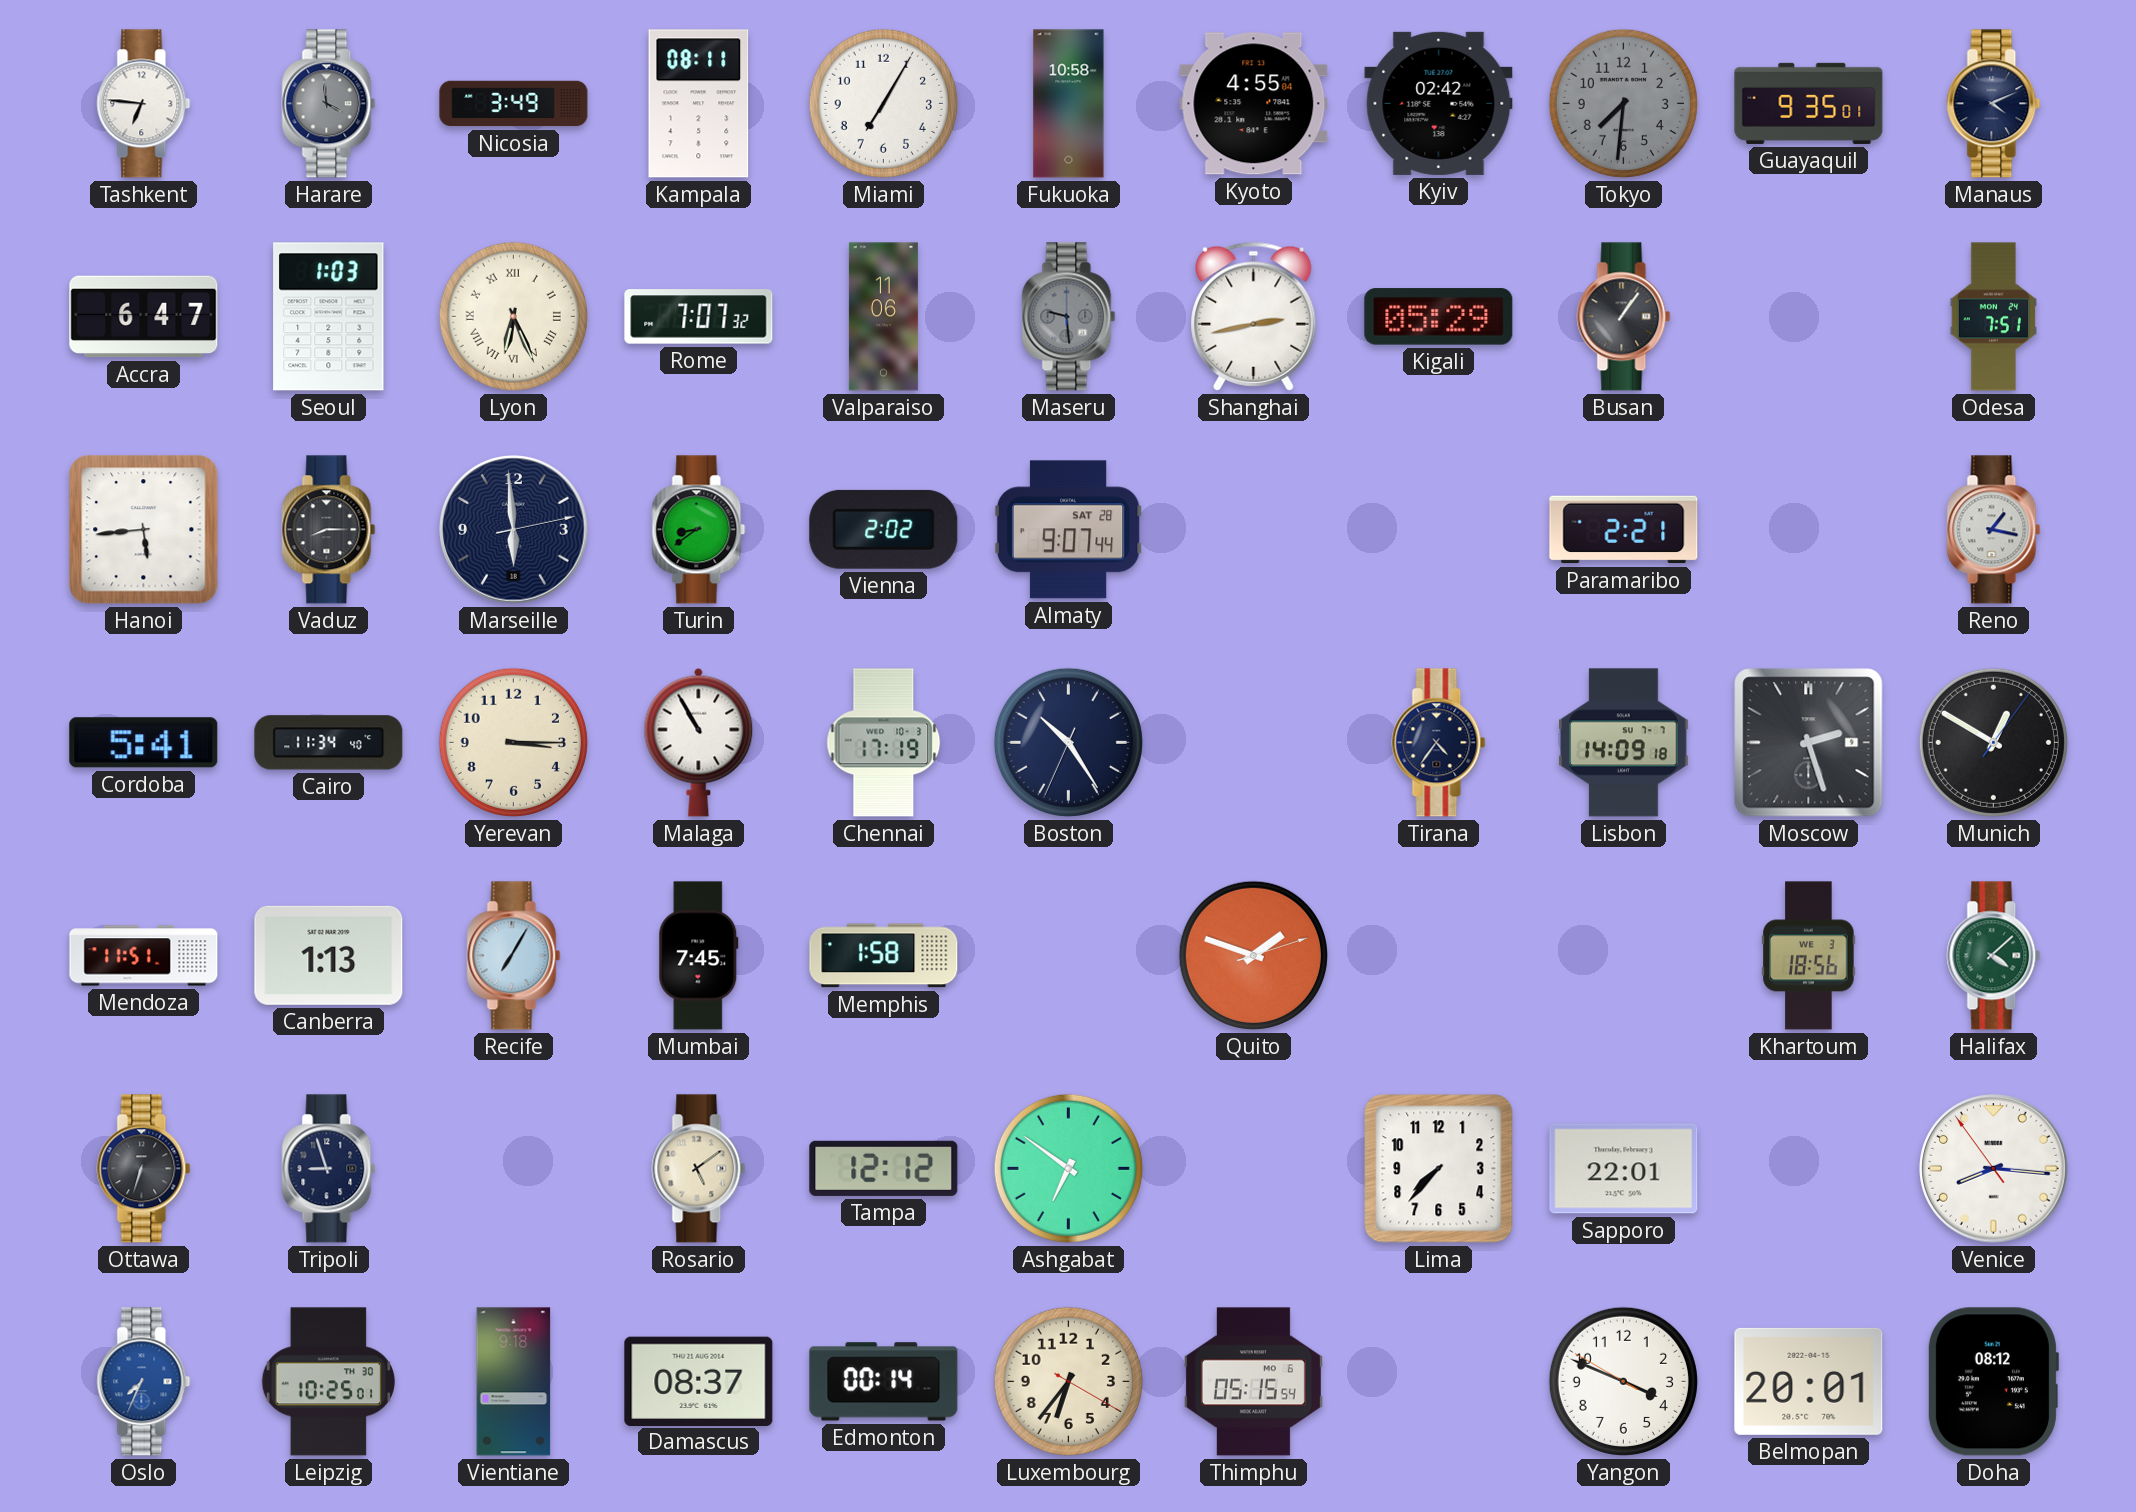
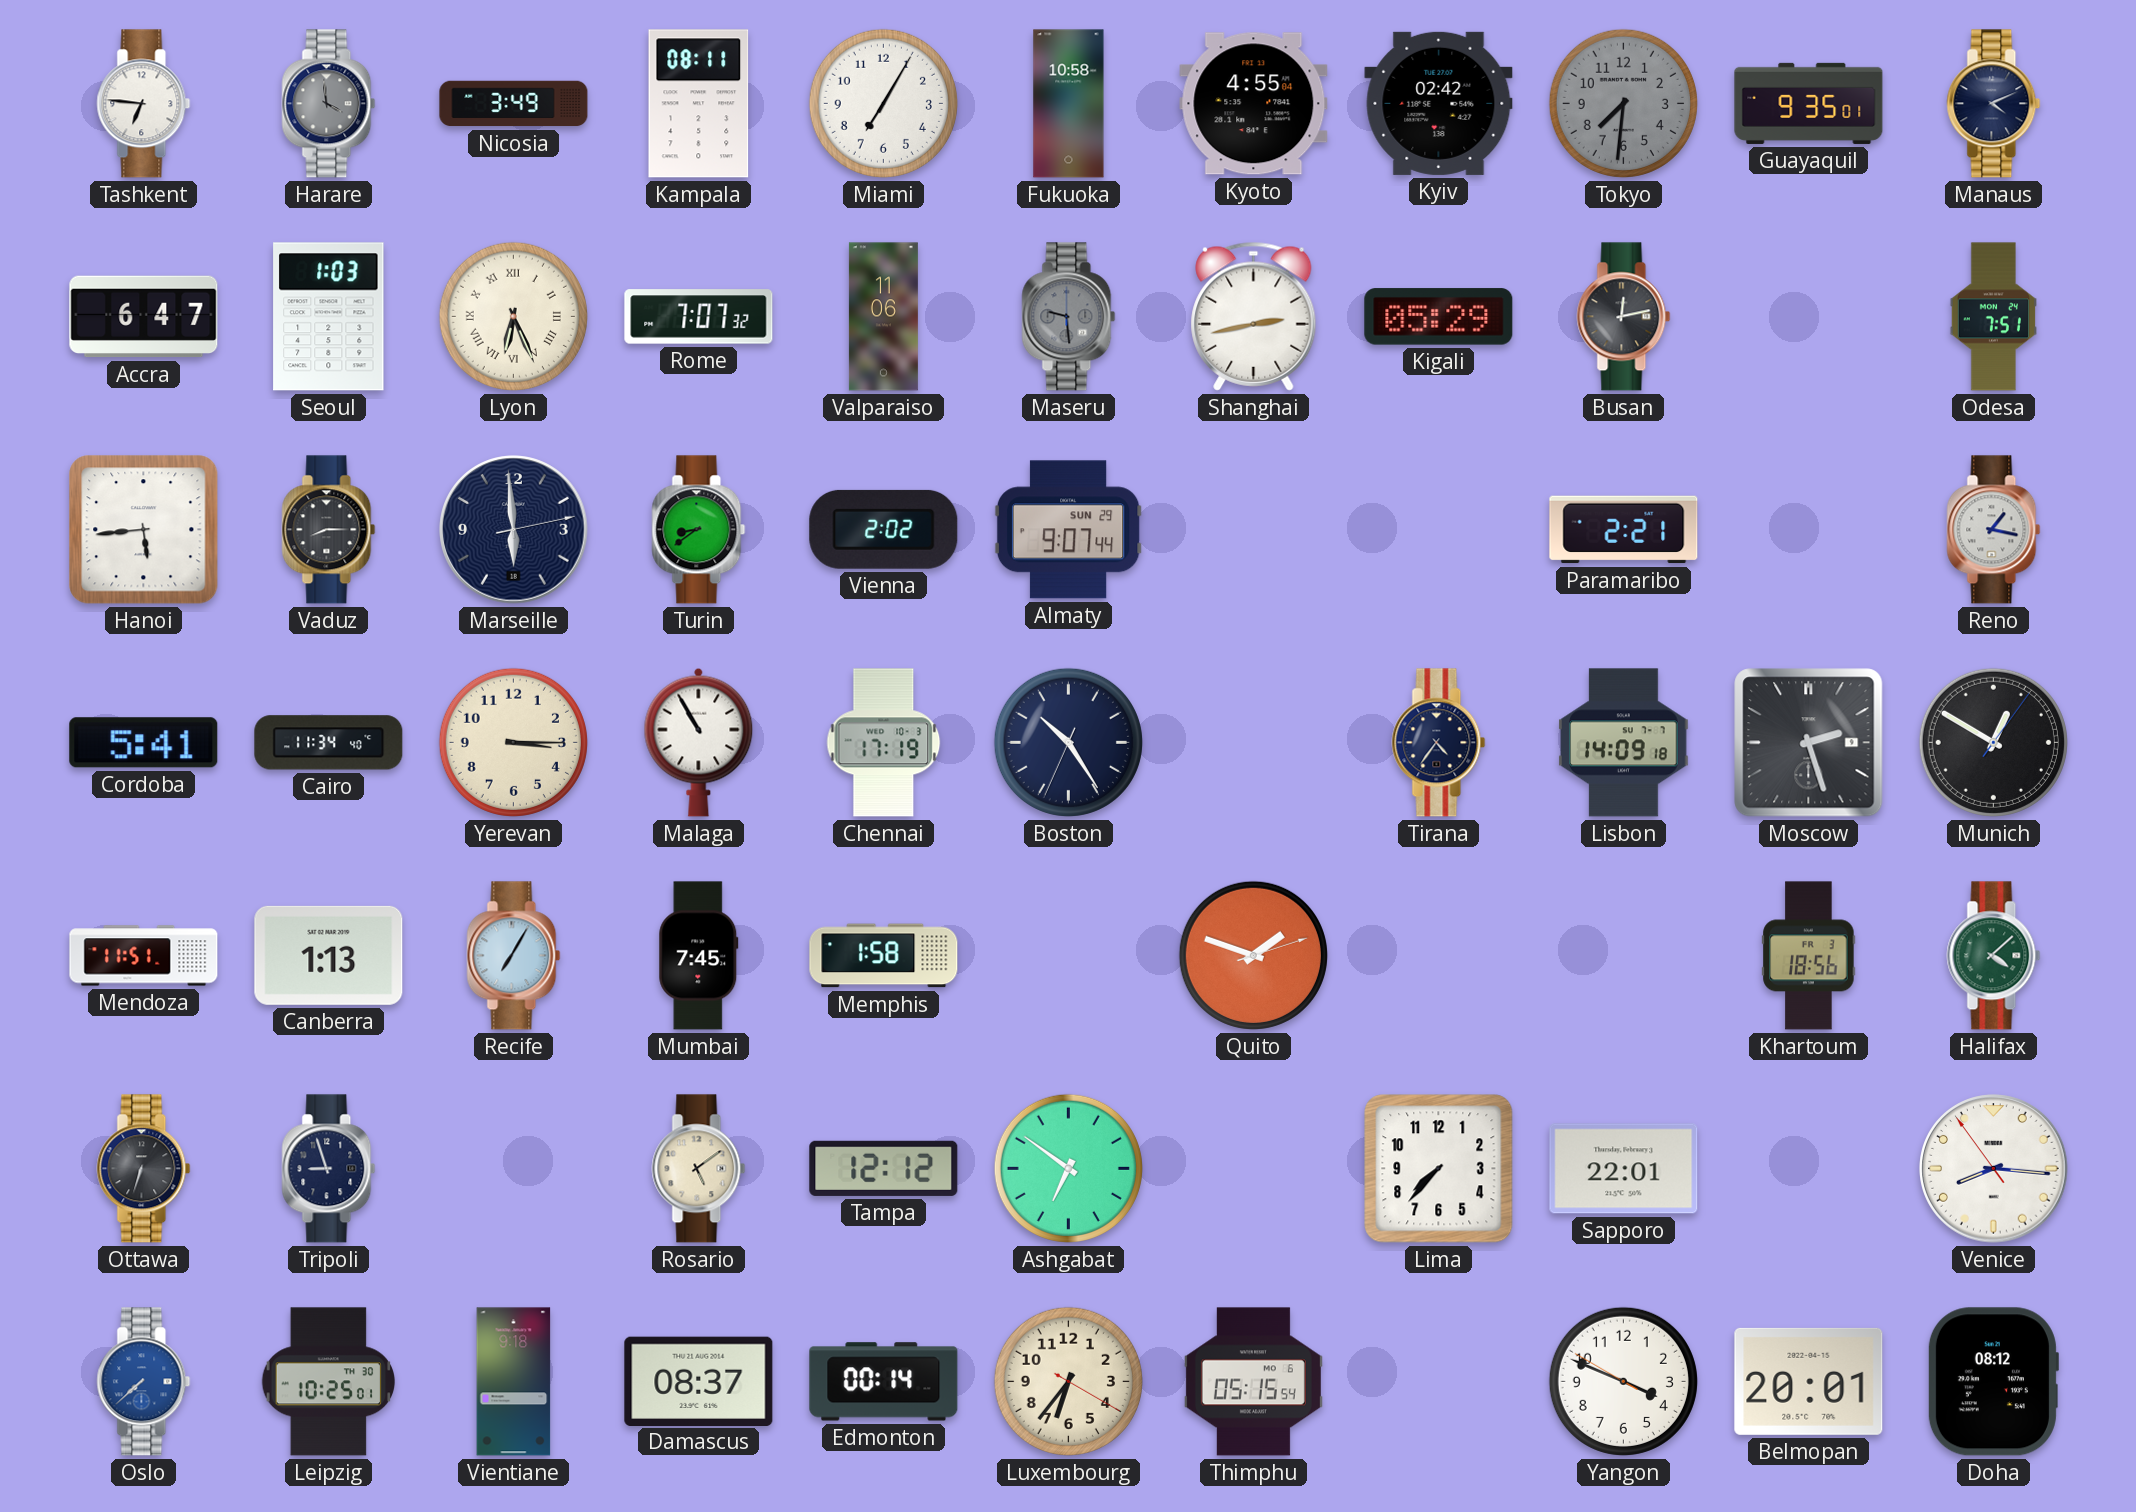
Busan: 1:06 -> 12:13 (1624, 317)
Almaty date: SAT 28 -> SUN 29 (1068, 530)
Khartoum date: WE 3 -> FR 3 (1809, 956)
Oslo: 7:34 -> 7:38 (144, 1382)
